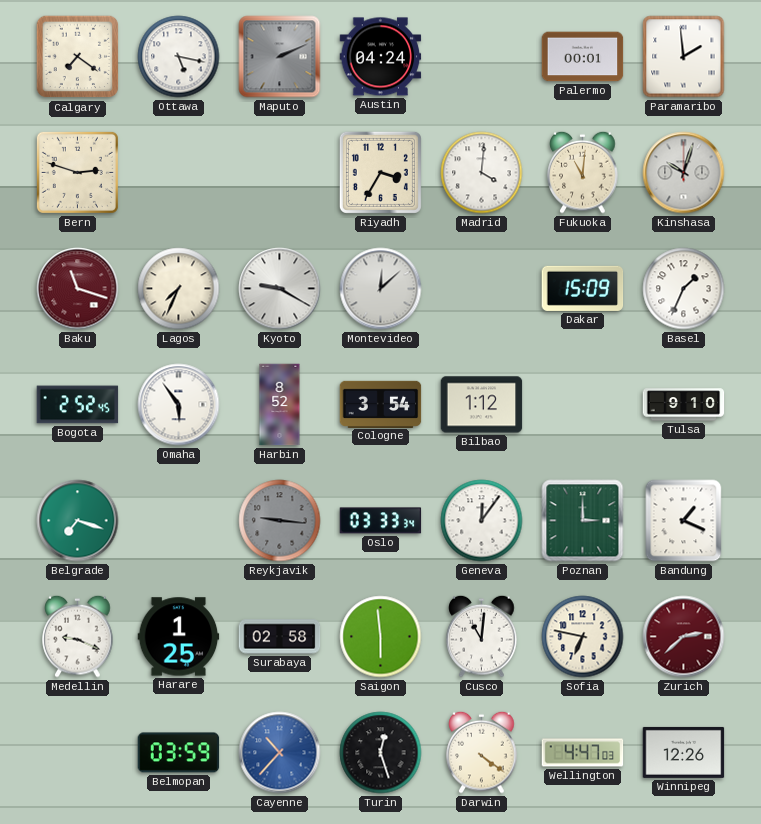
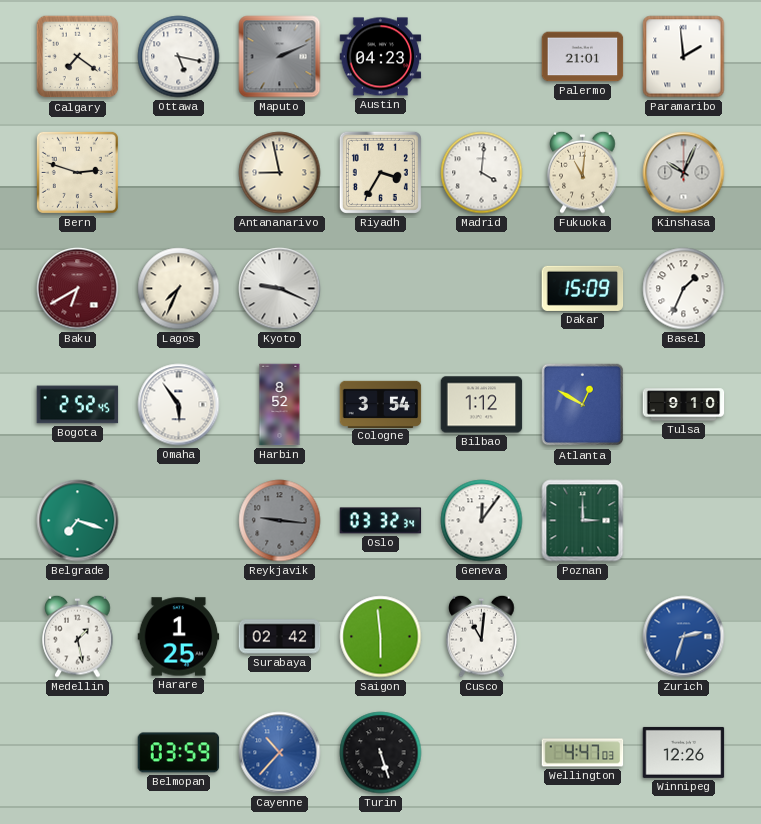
Austin: 04:24 -> 04:23 (381, 57)
Palermo: 00:01 -> 21:01 (583, 57)
Antananarivo: none -> 8:58 (280, 173)
Kinshasa: 10:03 -> 10:04 (684, 173)
Baku: 11:18 -> 6:40 (78, 289)
Kyoto: 9:20 -> 9:19 (280, 289)
Montevideo: 12:08 -> none (381, 289)
Atlanta: none -> 12:50 (583, 405)
Oslo: 03:33 -> 03:32 (381, 521)
Bandung: 1:19 -> none (684, 521)
Medellin: 9:19 -> 1:28 (78, 636)
Surabaya: 02:58 -> 02:42 (280, 637)
Sofia: 6:47 -> none (583, 637)
Zurich: 2:38 -> 2:33 (684, 637)
Zurich dial: burgundy -> blue (684, 637)
Turin: 12:27 -> 5:27 (381, 753)
Darwin: 4:21 -> none (482, 752)
